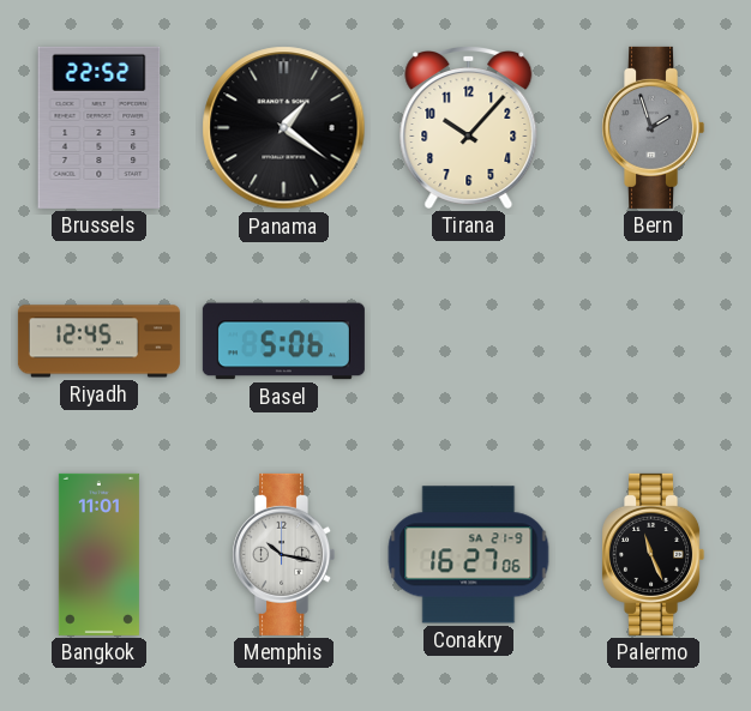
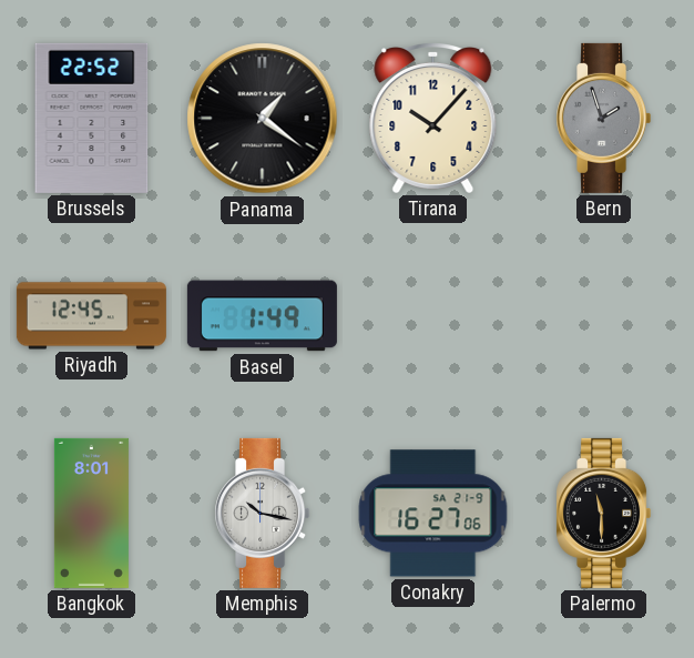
Basel: 5:06 -> 1:49 (262, 316)
Bangkok: 11:01 -> 8:01 (91, 513)
Palermo: 11:26 -> 11:30 (604, 513)
